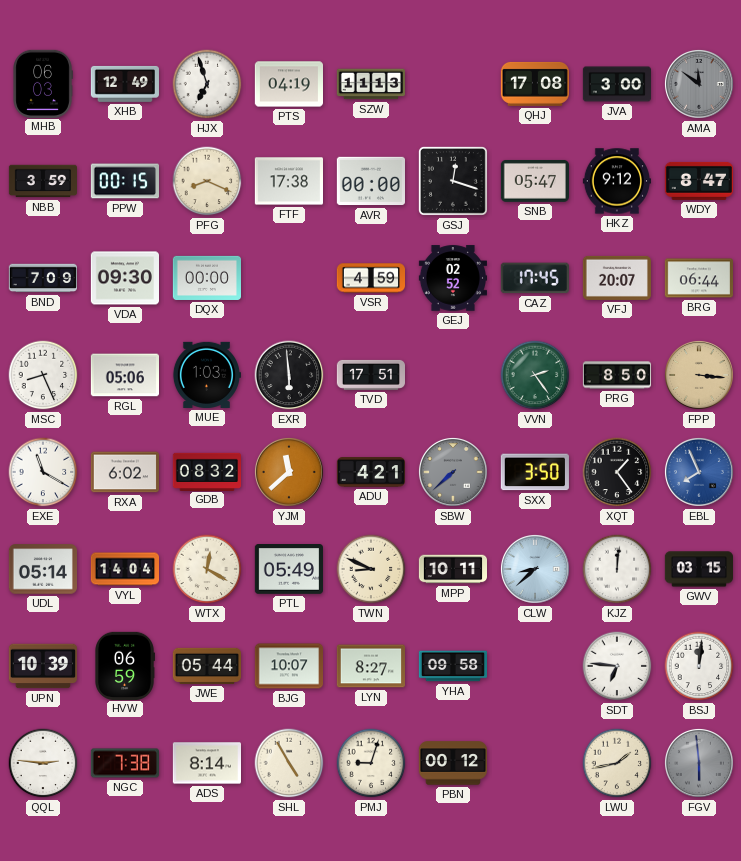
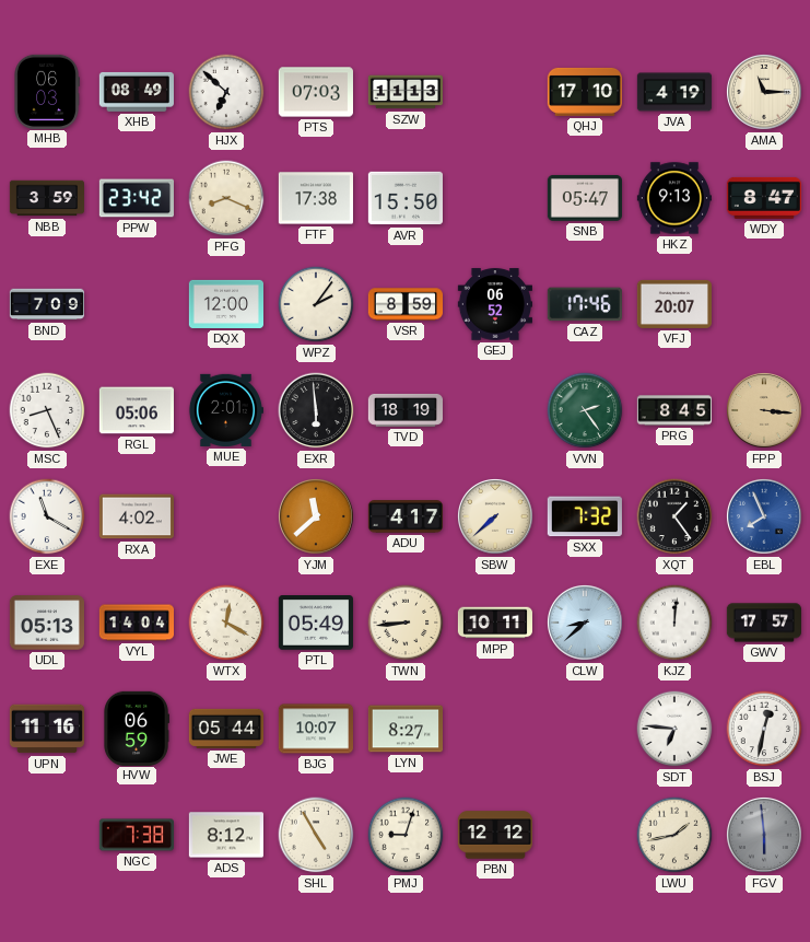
XHB: 12:49 -> 08:49 (136, 92)
HJX: 6:57 -> 6:52 (226, 92)
PTS: 04:19 -> 07:03 (315, 92)
QHJ: 17:08 -> 17:10 (585, 92)
JVA: 3:00 -> 4:19 (673, 92)
AMA: 11:51 -> 11:15 (764, 92)
AMA dial: grey -> cream (764, 92)
PPW: 00:15 -> 23:42 (136, 198)
AVR: 00:00 -> 15:50 (404, 198)
GSJ: 12:18 -> none (453, 181)
HKZ: 9:12 -> 9:13 (673, 198)
VDA: 09:30 -> none (124, 278)
DQX: 00:00 -> 12:00 (225, 304)
WPZ: none -> 2:06 (316, 304)
VSR: 4:59 -> 8:59 (404, 304)
GEJ: 02:52 -> 06:52 (494, 304)
CAZ: 17:45 -> 17:46 (585, 304)
BRG: 06:44 -> none (698, 278)
MUE: 1:03 -> 2:01 (225, 410)
TVD: 17:51 -> 18:19 (404, 410)
PRG: 8:50 -> 8:45 (674, 410)
RXA: 6:02 -> 4:02 (136, 516)
GDB: 08:32 -> none (206, 471)
ADU: 4:21 -> 4:17 (404, 516)
SBW dial: grey -> cream (495, 516)
SXX: 3:50 -> 7:32 (585, 516)
UDL: 05:14 -> 05:13 (46, 623)
TWN: 8:49 -> 8:44 (406, 623)
GWV: 03:15 -> 17:57 (763, 623)
UPN: 10:39 -> 11:16 (46, 729)
YHA: 09:58 -> none (452, 666)
BSJ: 12:01 -> 12:32 (764, 729)
QQL: 2:46 -> none (43, 763)
ADS: 8:14 -> 8:12 (225, 835)
PBN: 00:12 -> 12:12 (494, 835)
